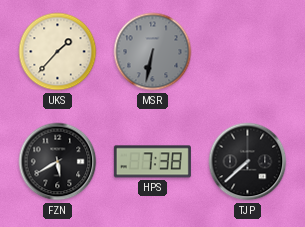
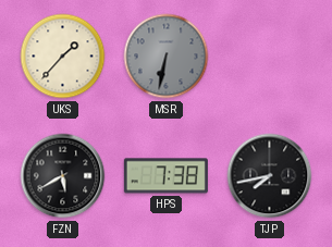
TJP: 7:38 -> 7:43 (270, 176)
